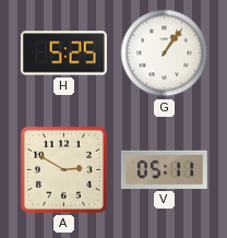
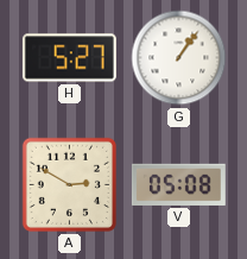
H: 5:25 -> 5:27 (69, 58)
V: 05:11 -> 05:08 (178, 184)
